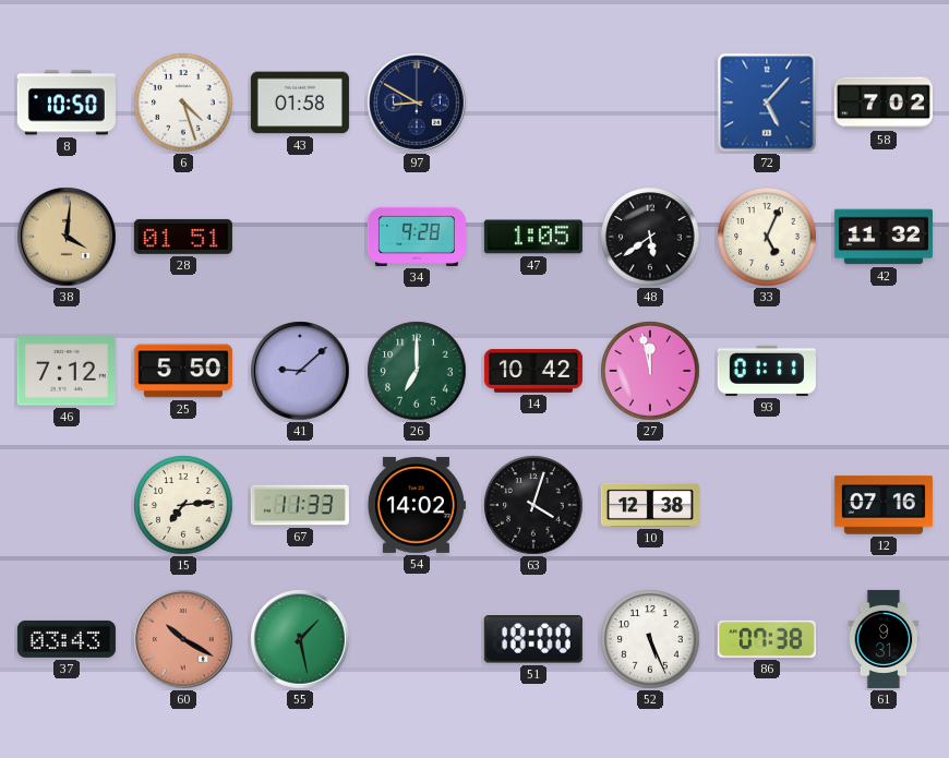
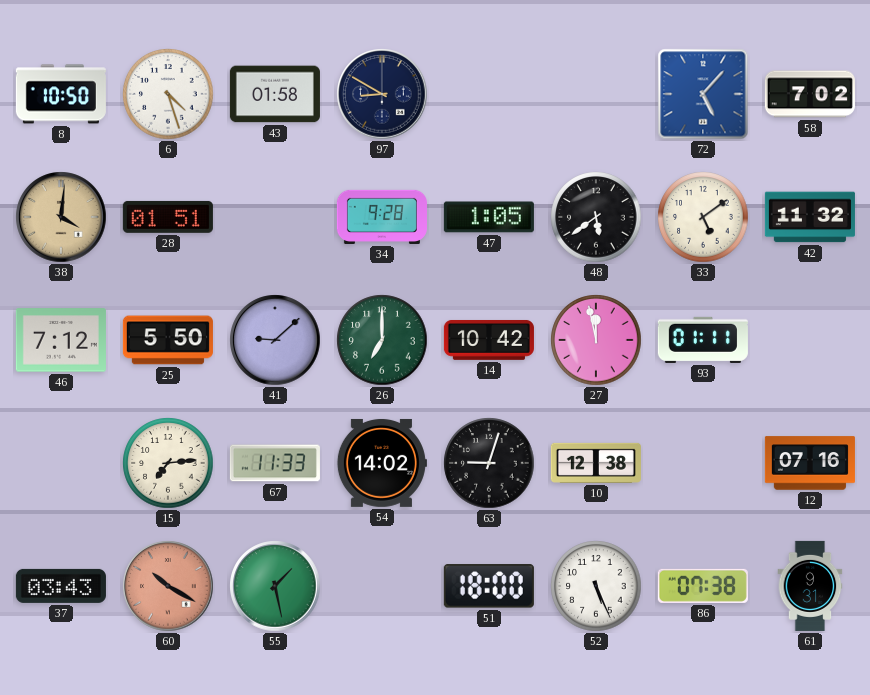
33: 5:04 -> 5:09 (703, 217)
63: 4:03 -> 9:03 (489, 463)
